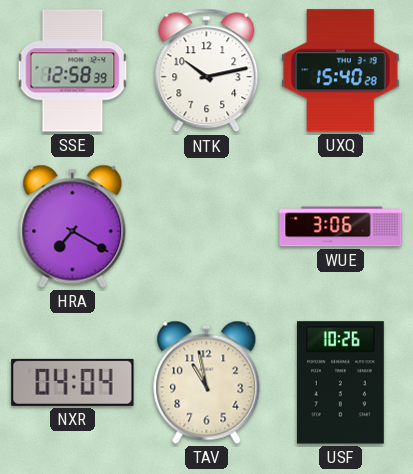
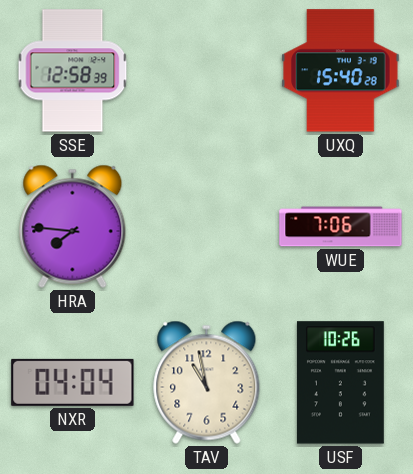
NTK: 10:13 -> none (207, 71)
HRA: 7:20 -> 7:46 (73, 226)
WUE: 3:06 -> 7:06 (341, 227)
